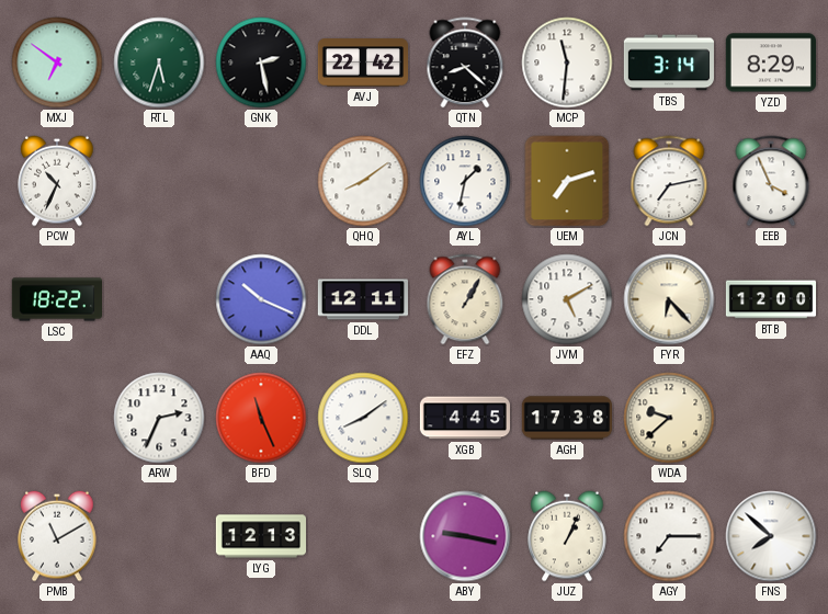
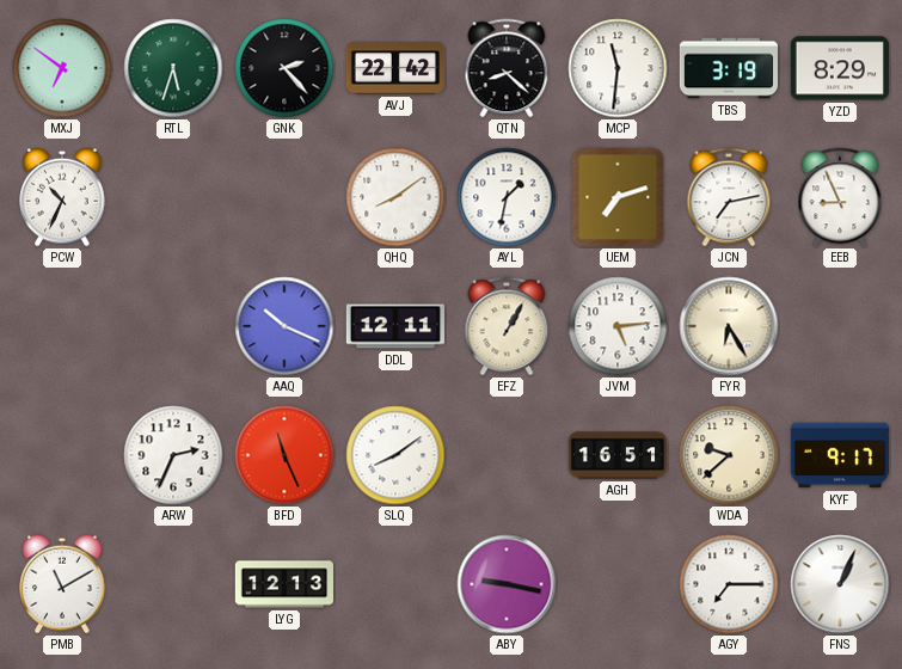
GNK: 2:28 -> 2:23 (284, 68)
TBS: 3:14 -> 3:19 (728, 68)
EEB: 3:56 -> 8:56 (840, 197)
LSC: 18:22 -> none (56, 299)
JVM: 5:10 -> 5:14 (618, 326)
FYR: 6:23 -> 6:25 (729, 326)
BTB: 12:00 -> none (770, 299)
XGB: 4:45 -> none (464, 418)
AGH: 17:38 -> 16:51 (616, 455)
KYF: none -> 9:17 (839, 455)
JUZ: 1:04 -> none (567, 536)
FNS: 7:52 -> 1:04 (840, 584)
